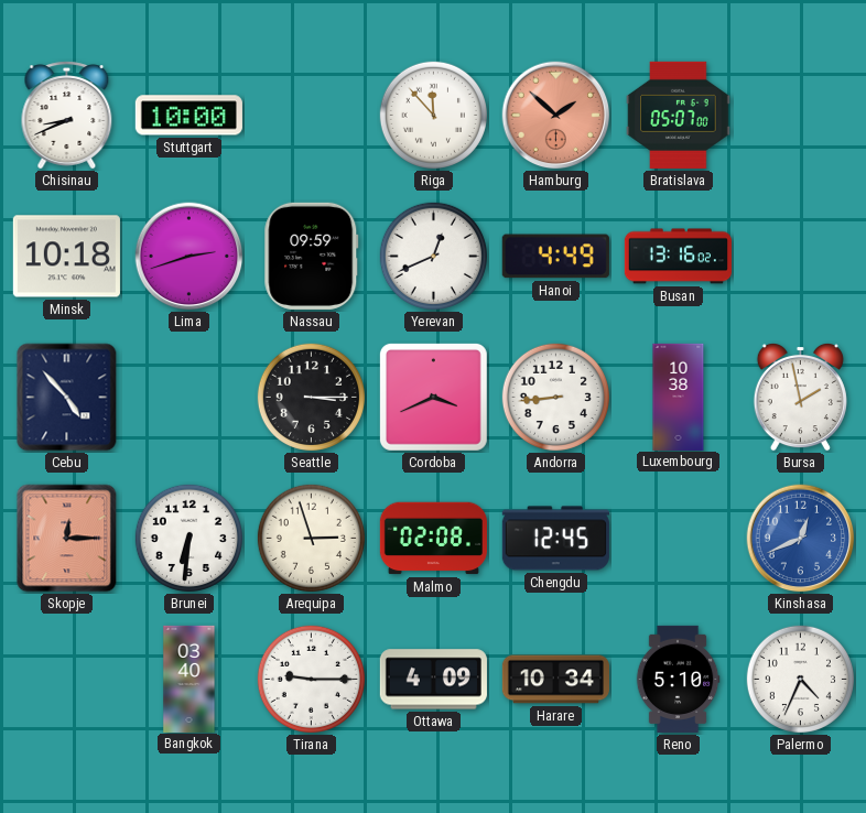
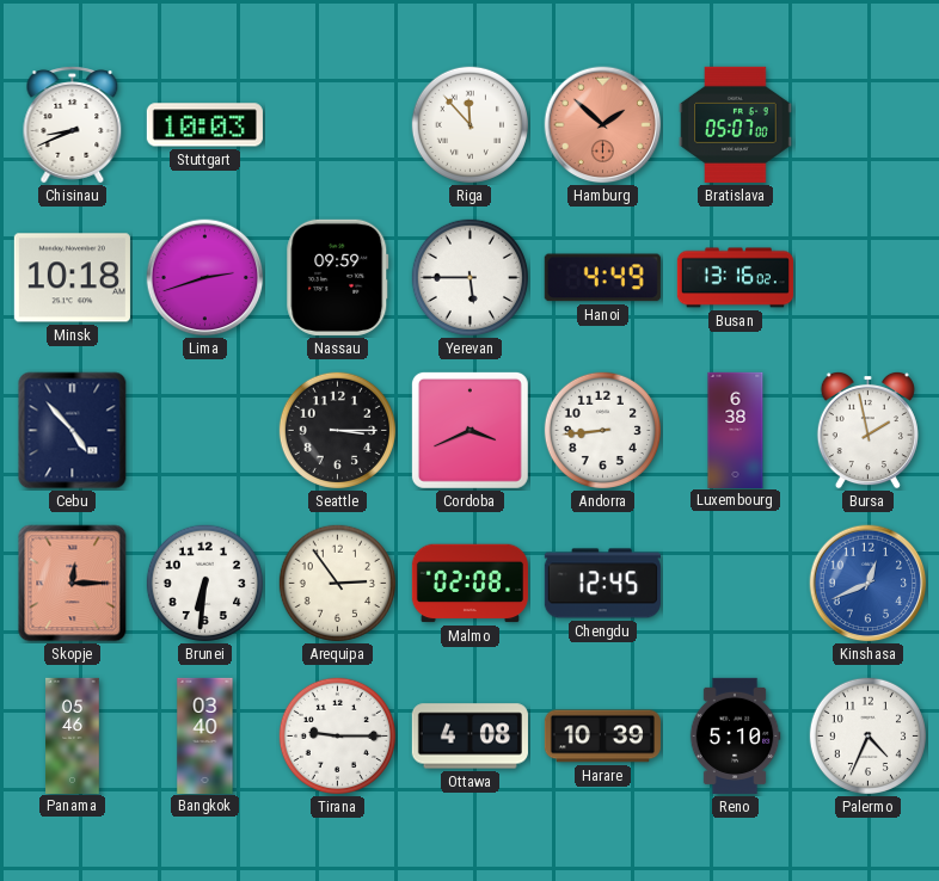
Stuttgart: 10:00 -> 10:03 (204, 125)
Yerevan: 12:41 -> 5:45 (469, 277)
Luxembourg: 10:38 -> 6:38 (736, 430)
Arequipa: 2:57 -> 2:54 (337, 583)
Panama: none -> 05:46 (73, 735)
Ottawa: 4:09 -> 4:08 (469, 737)
Harare: 10:34 -> 10:39 (602, 737)
